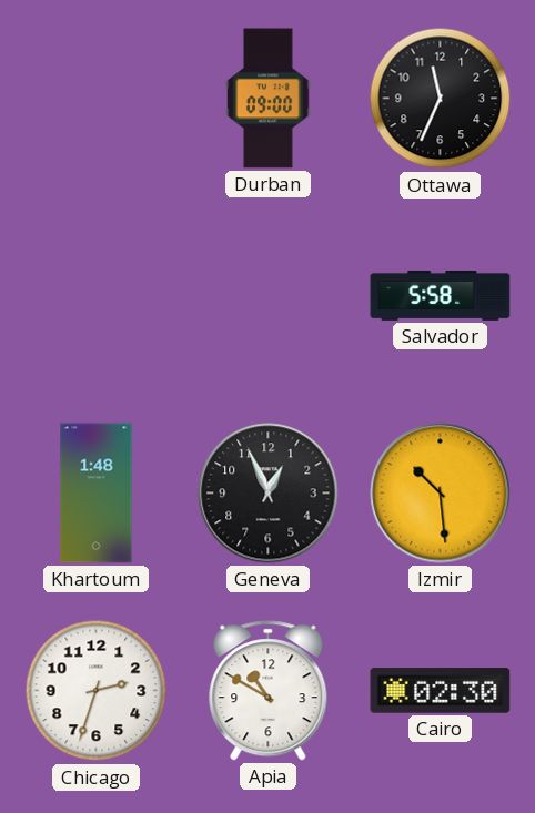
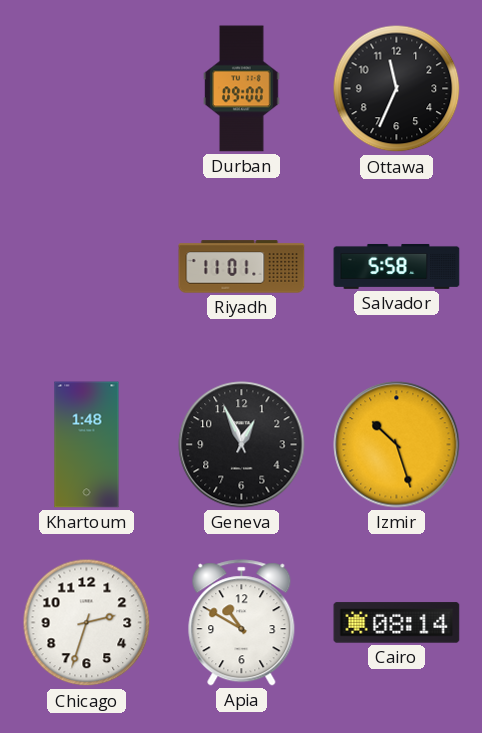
Riyadh: none -> 11:01 (242, 267)
Izmir: 10:29 -> 10:27 (397, 445)
Cairo: 02:30 -> 08:14 (397, 623)
